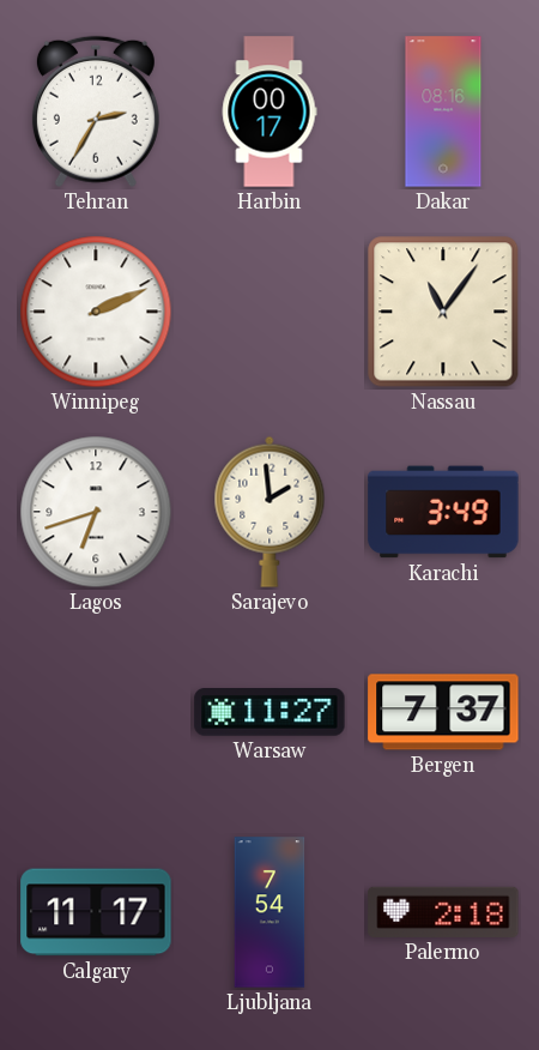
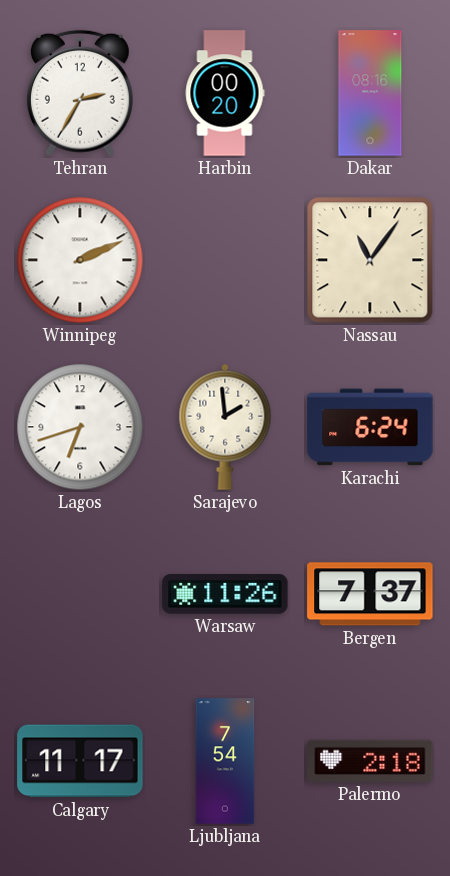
Harbin: 00:17 -> 00:20 (225, 93)
Karachi: 3:49 -> 6:24 (370, 427)
Warsaw: 11:27 -> 11:26 (225, 595)
